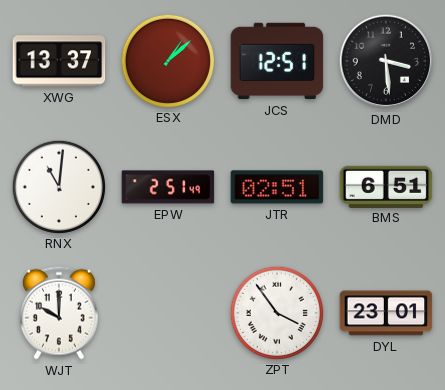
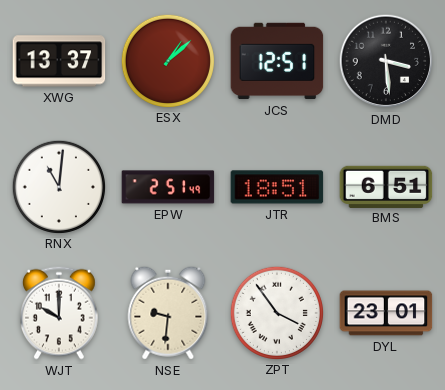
JTR: 02:51 -> 18:51 (277, 187)
NSE: none -> 9:31 (168, 313)
